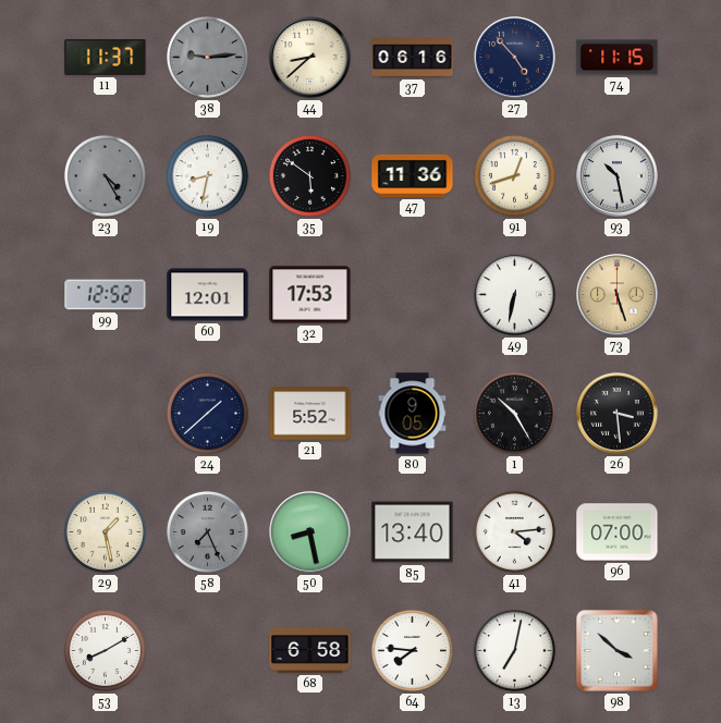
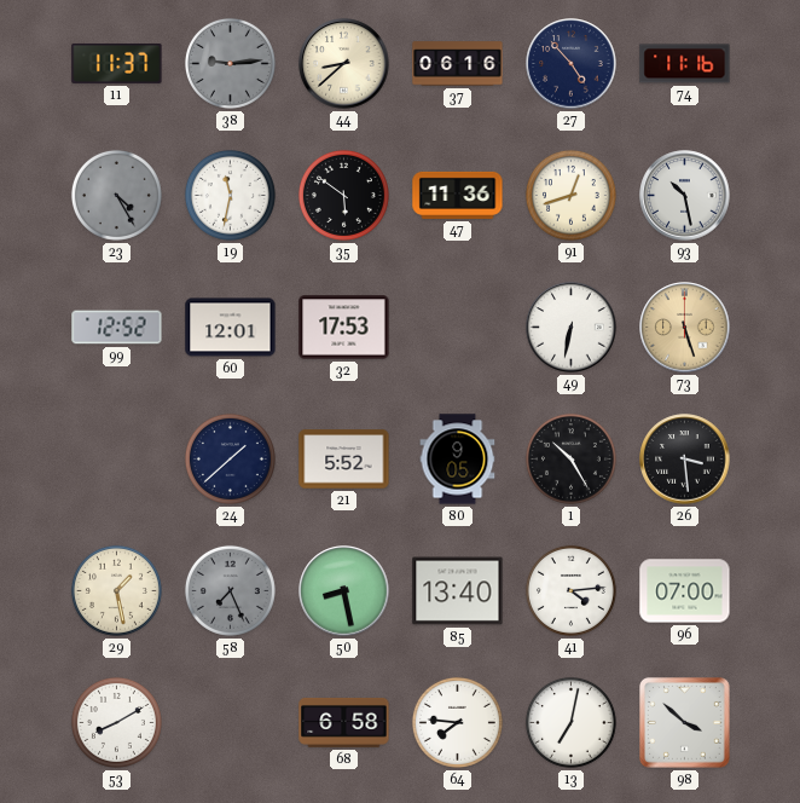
74: 11:15 -> 11:16 (685, 64)
19: 8:32 -> 11:32 (230, 195)
